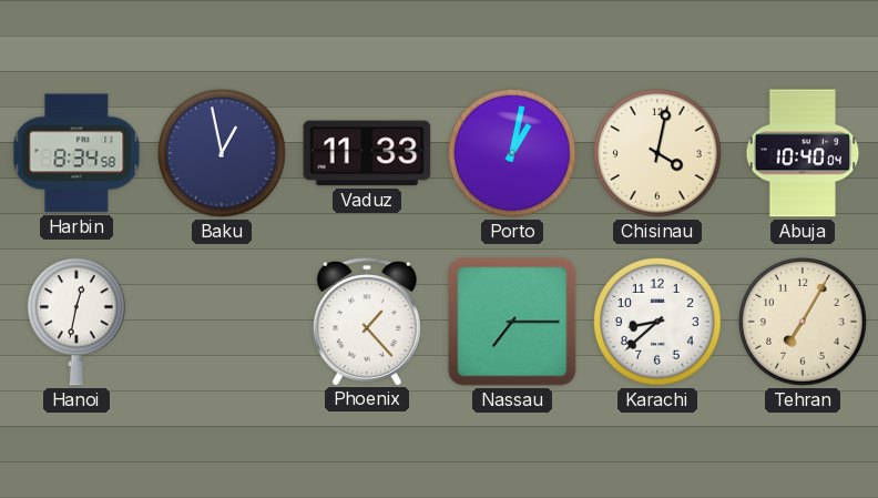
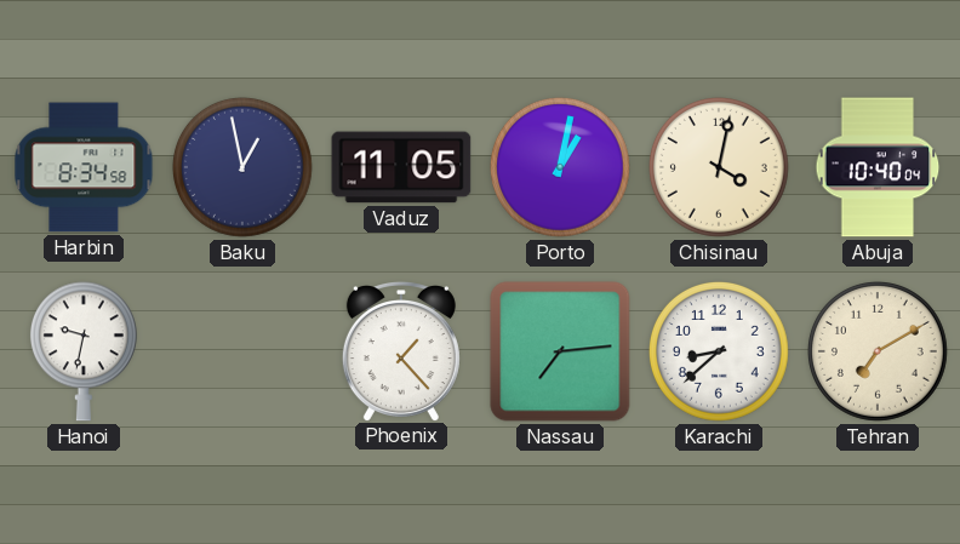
Vaduz: 11:33 -> 11:05 (401, 167)
Hanoi: 12:32 -> 9:32 (84, 351)
Nassau: 7:15 -> 7:14 (560, 351)
Tehran: 7:05 -> 7:10 (879, 353)
